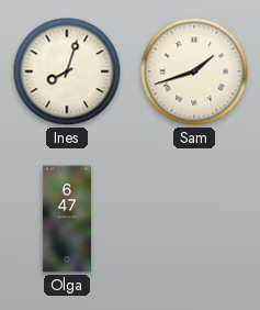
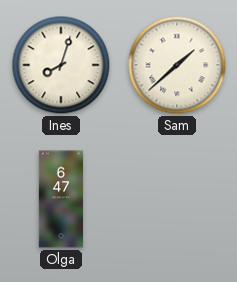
Sam: 1:42 -> 1:38 (177, 65)
